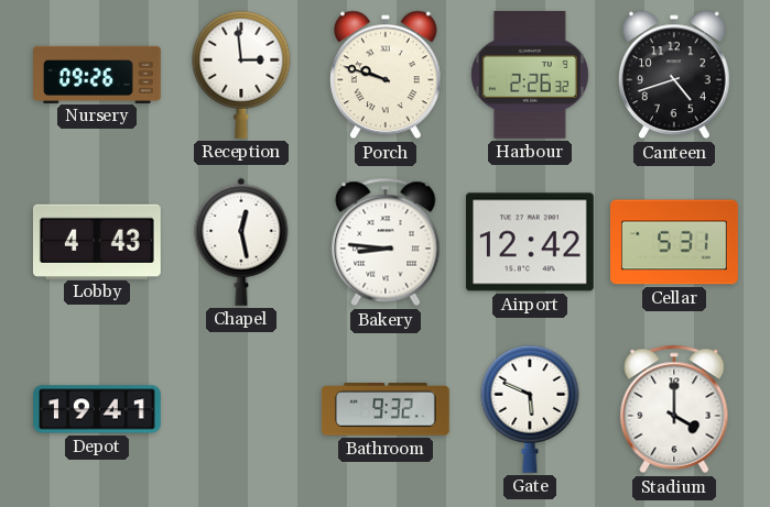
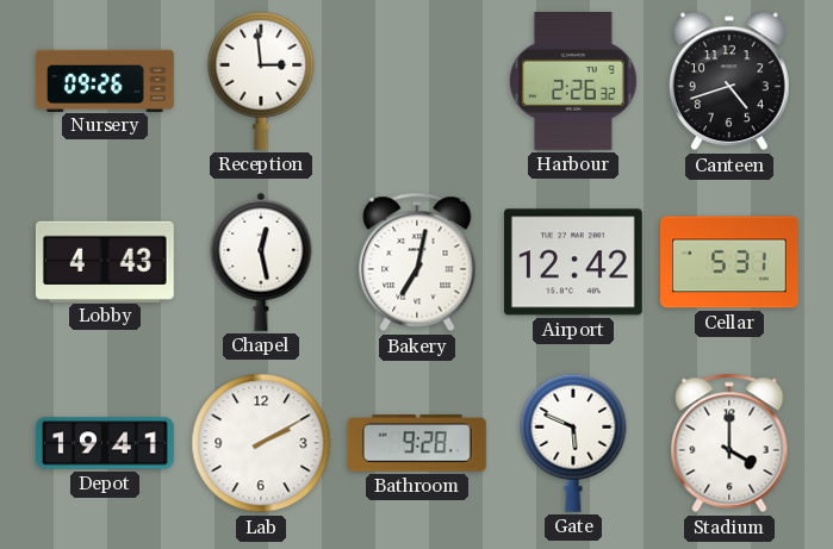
Porch: 9:48 -> none (386, 75)
Bakery: 8:46 -> 7:02 (417, 262)
Lab: none -> 2:10 (261, 443)
Bathroom: 9:32 -> 9:28 (417, 443)
